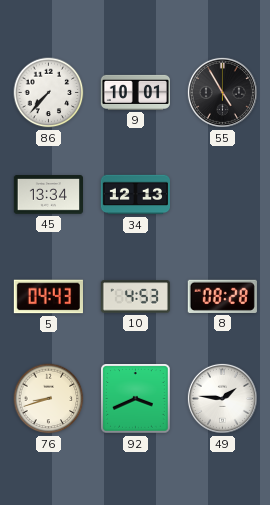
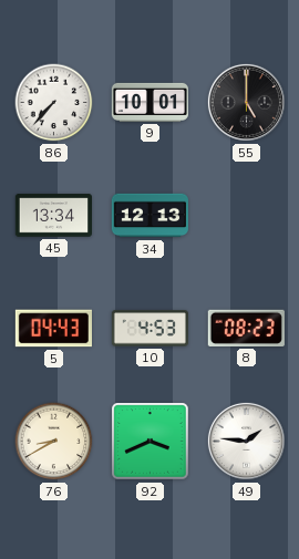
55: 4:55 -> 5:00 (246, 102)
8: 08:28 -> 08:23 (246, 328)
76: 8:42 -> 8:40 (54, 442)
